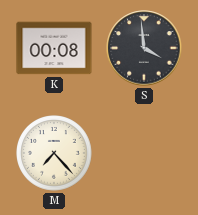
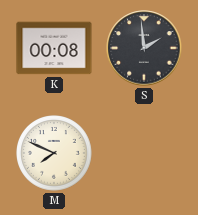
S: 3:59 -> 1:59 (144, 48)
M: 7:23 -> 7:49 (55, 154)
